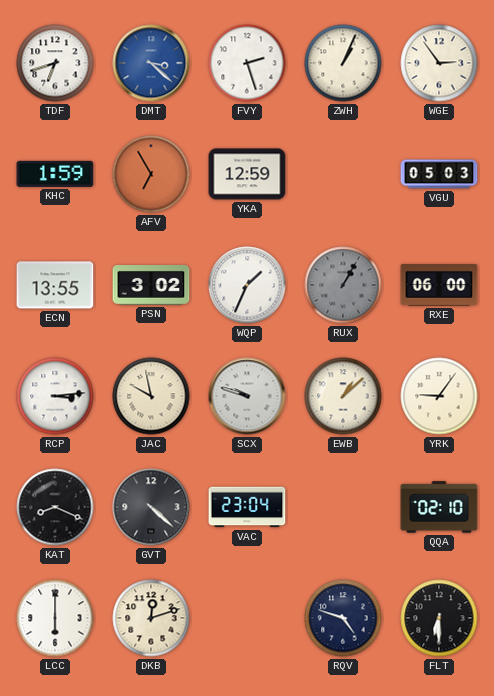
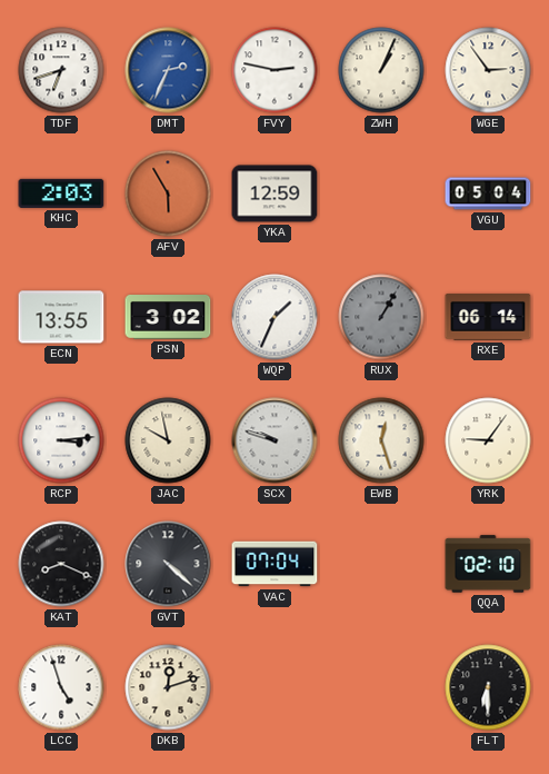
DMT: 3:22 -> 2:34 (168, 70)
FVY: 2:27 -> 2:47 (274, 70)
KHC: 1:59 -> 2:03 (61, 193)
AFV: 6:55 -> 5:55 (168, 193)
VGU: 05:03 -> 05:04 (488, 193)
RXE: 06:00 -> 06:14 (488, 318)
EWB: 1:08 -> 12:27 (381, 440)
VAC: 23:04 -> 07:04 (274, 564)
LCC: 6:00 -> 4:57 (61, 687)
RQV: 4:48 -> none (343, 618)
